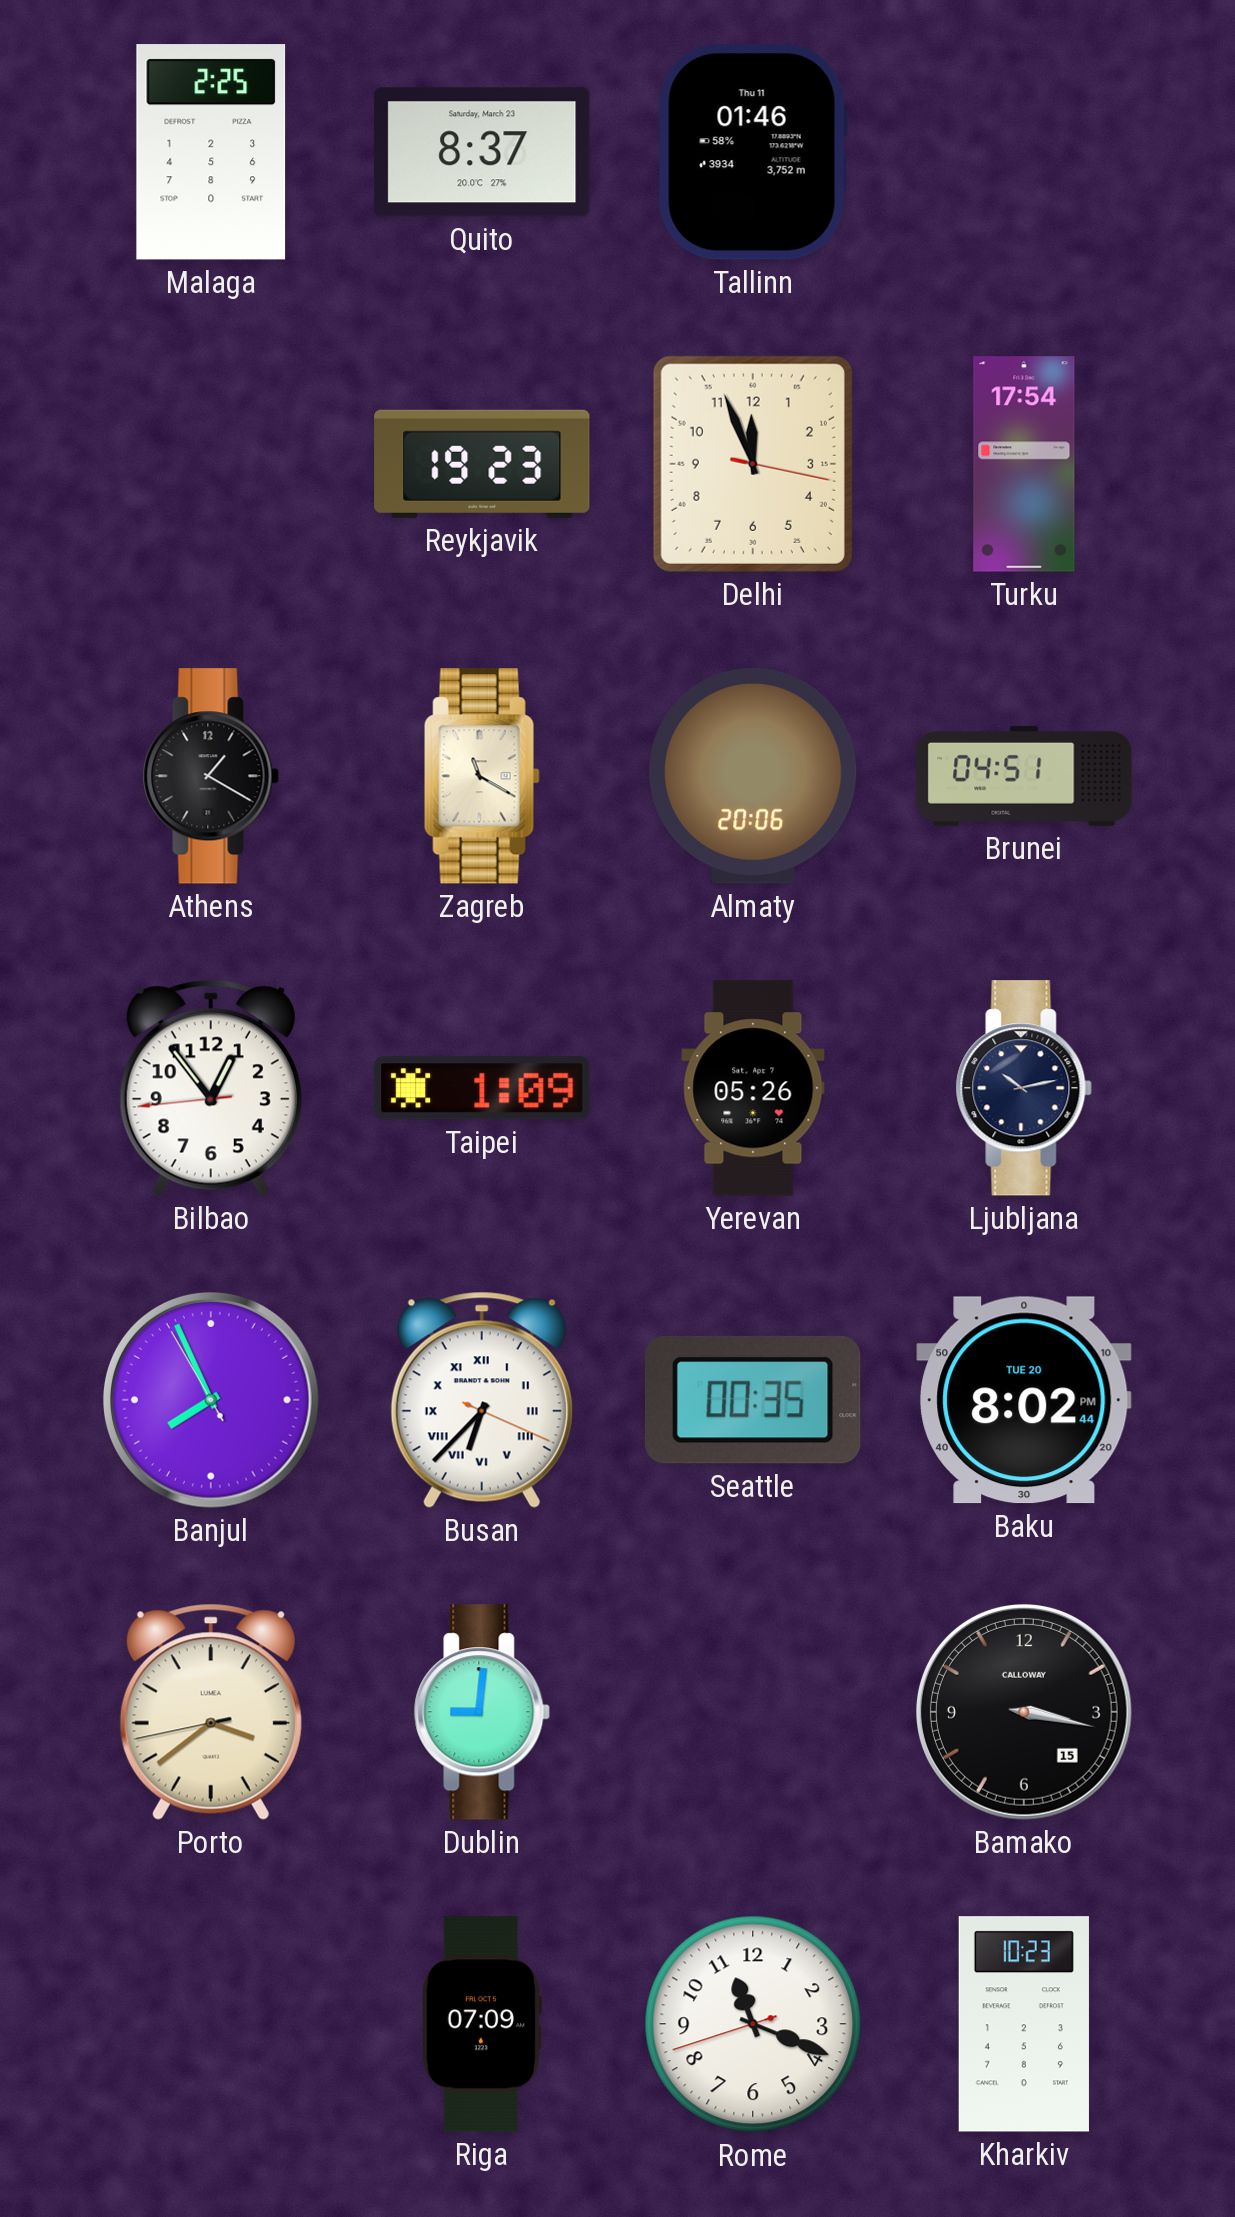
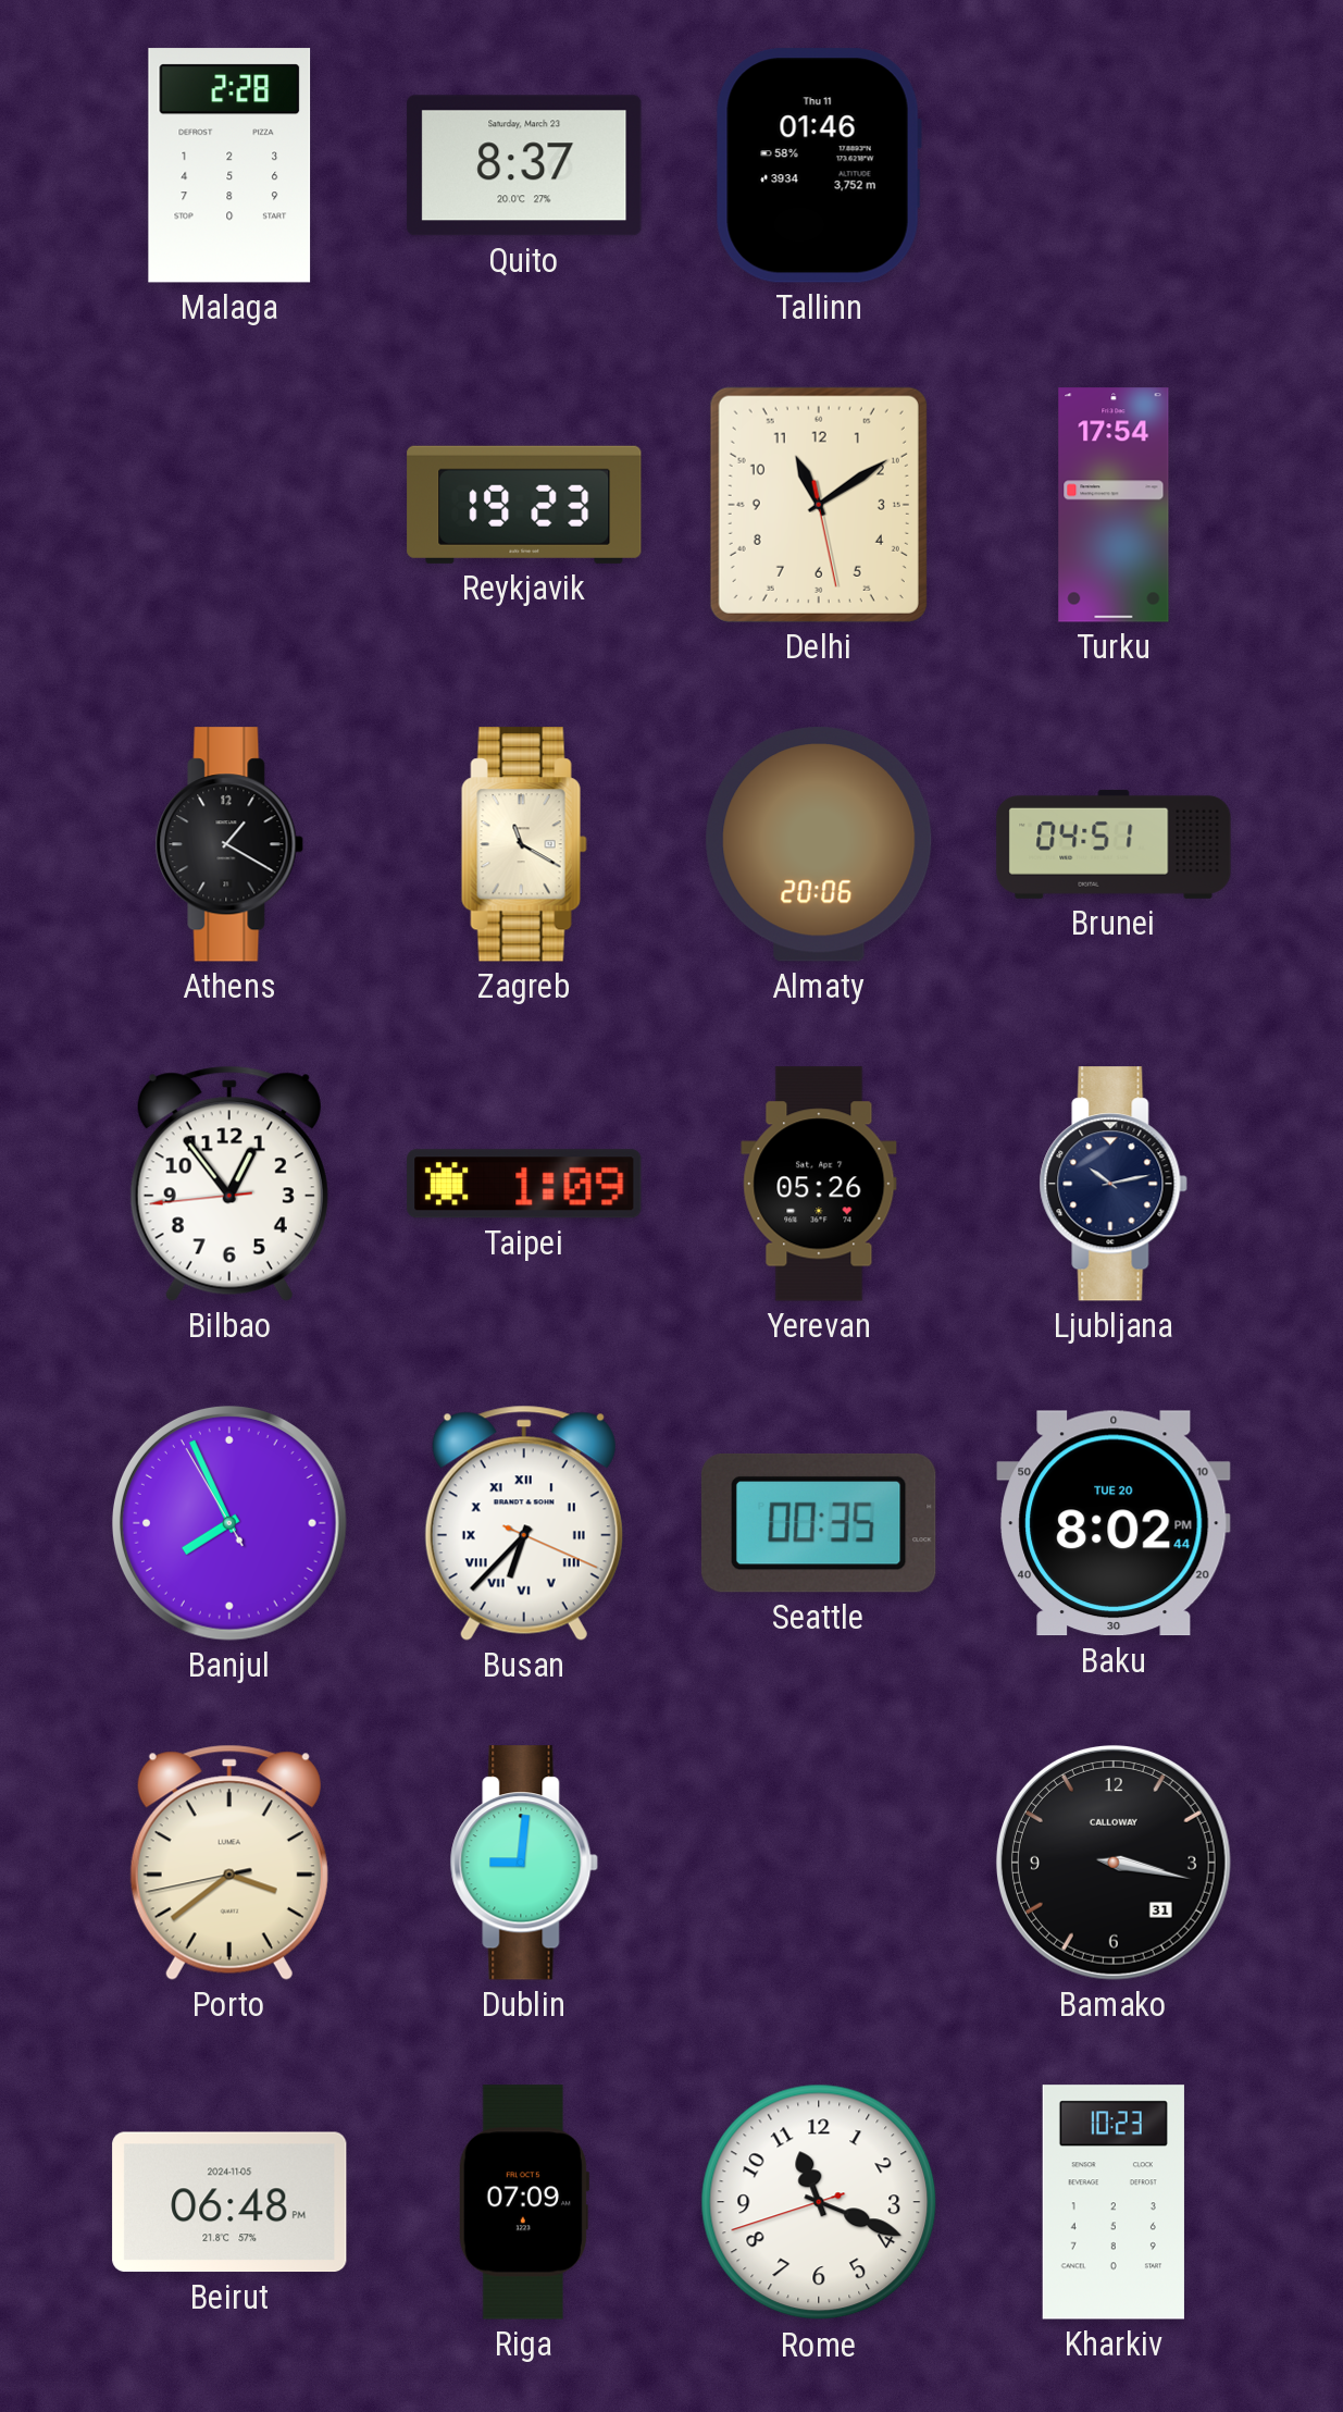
Malaga: 2:25 -> 2:28 (229, 165)
Delhi: 11:56 -> 11:09 (819, 505)
Bamako date: 15 -> 31 (1114, 1863)
Beirut: none -> 06:48 (229, 2202)
